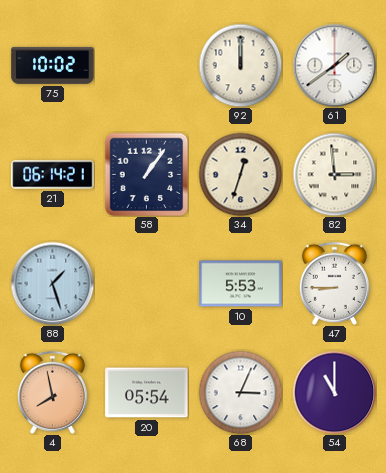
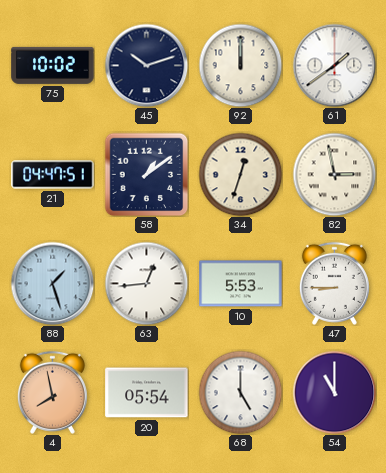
45: none -> 10:12 (146, 65)
21: 06:14 -> 04:47 (53, 175)
58: 1:06 -> 1:09 (146, 174)
82: 2:59 -> 2:58 (334, 174)
63: none -> 12:44 (146, 283)
68: 3:04 -> 5:00 (240, 392)
